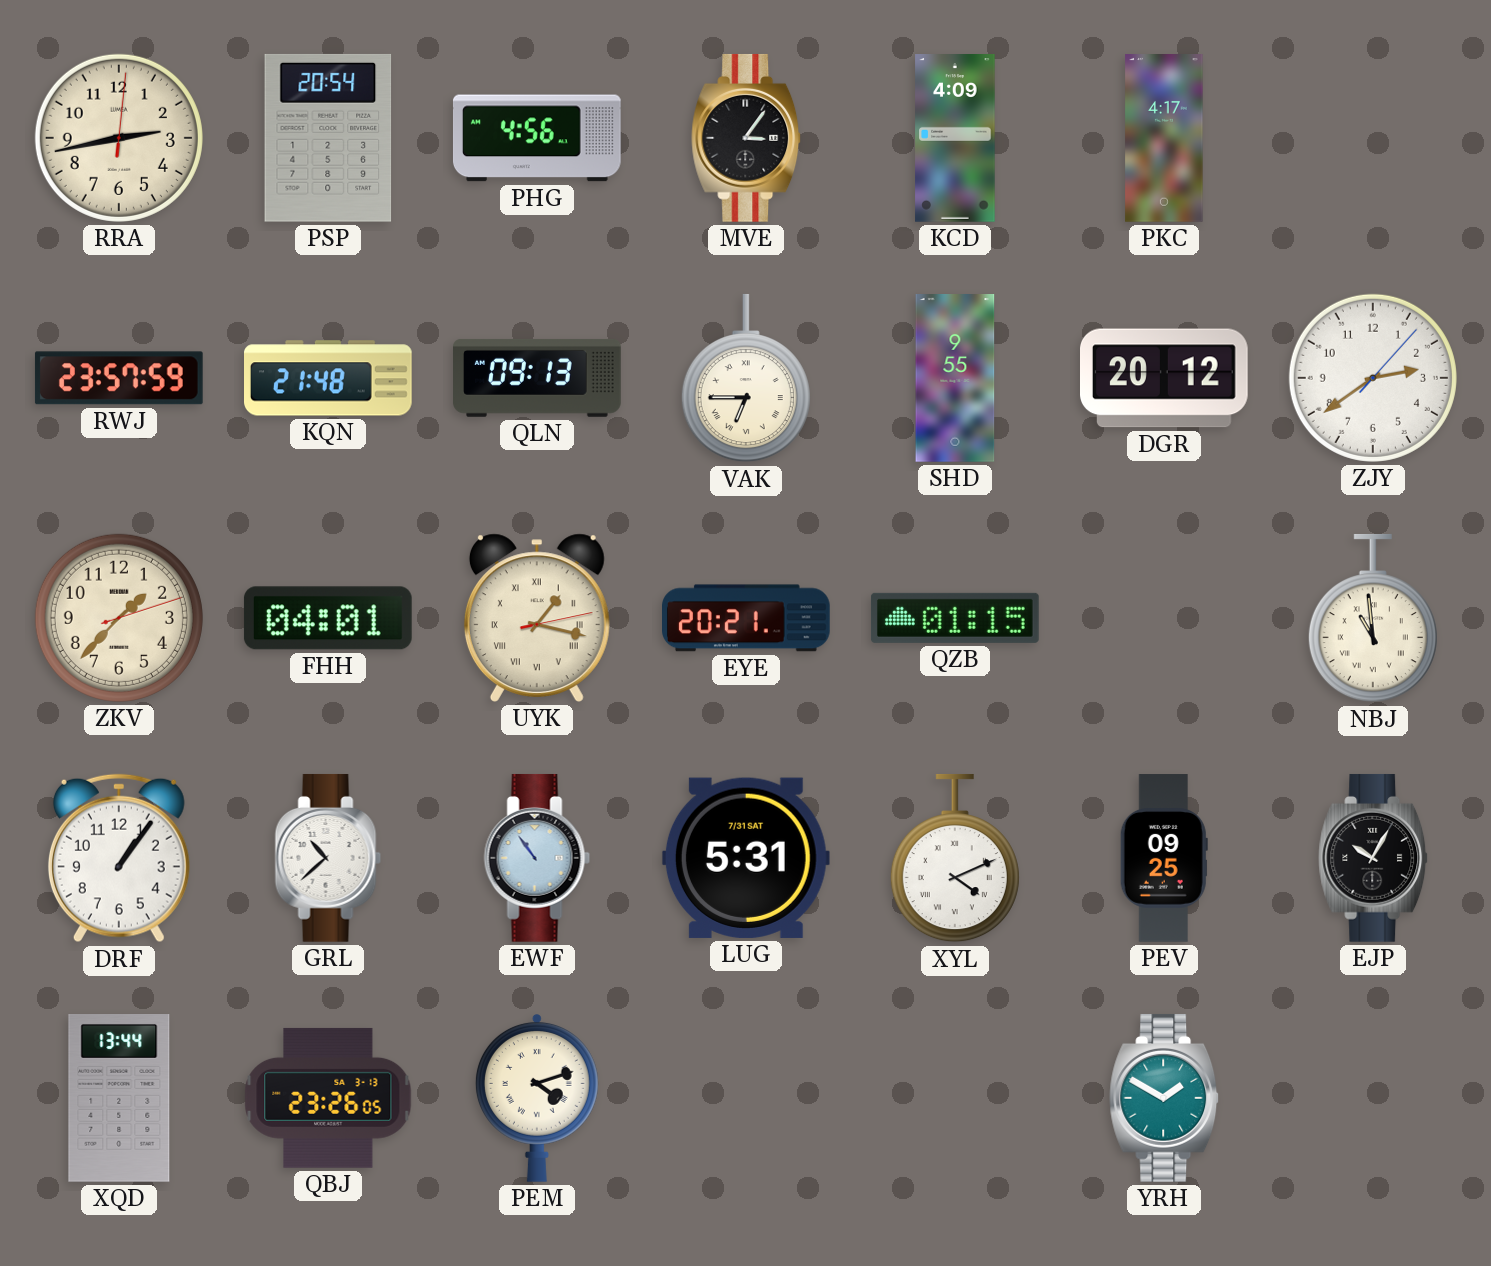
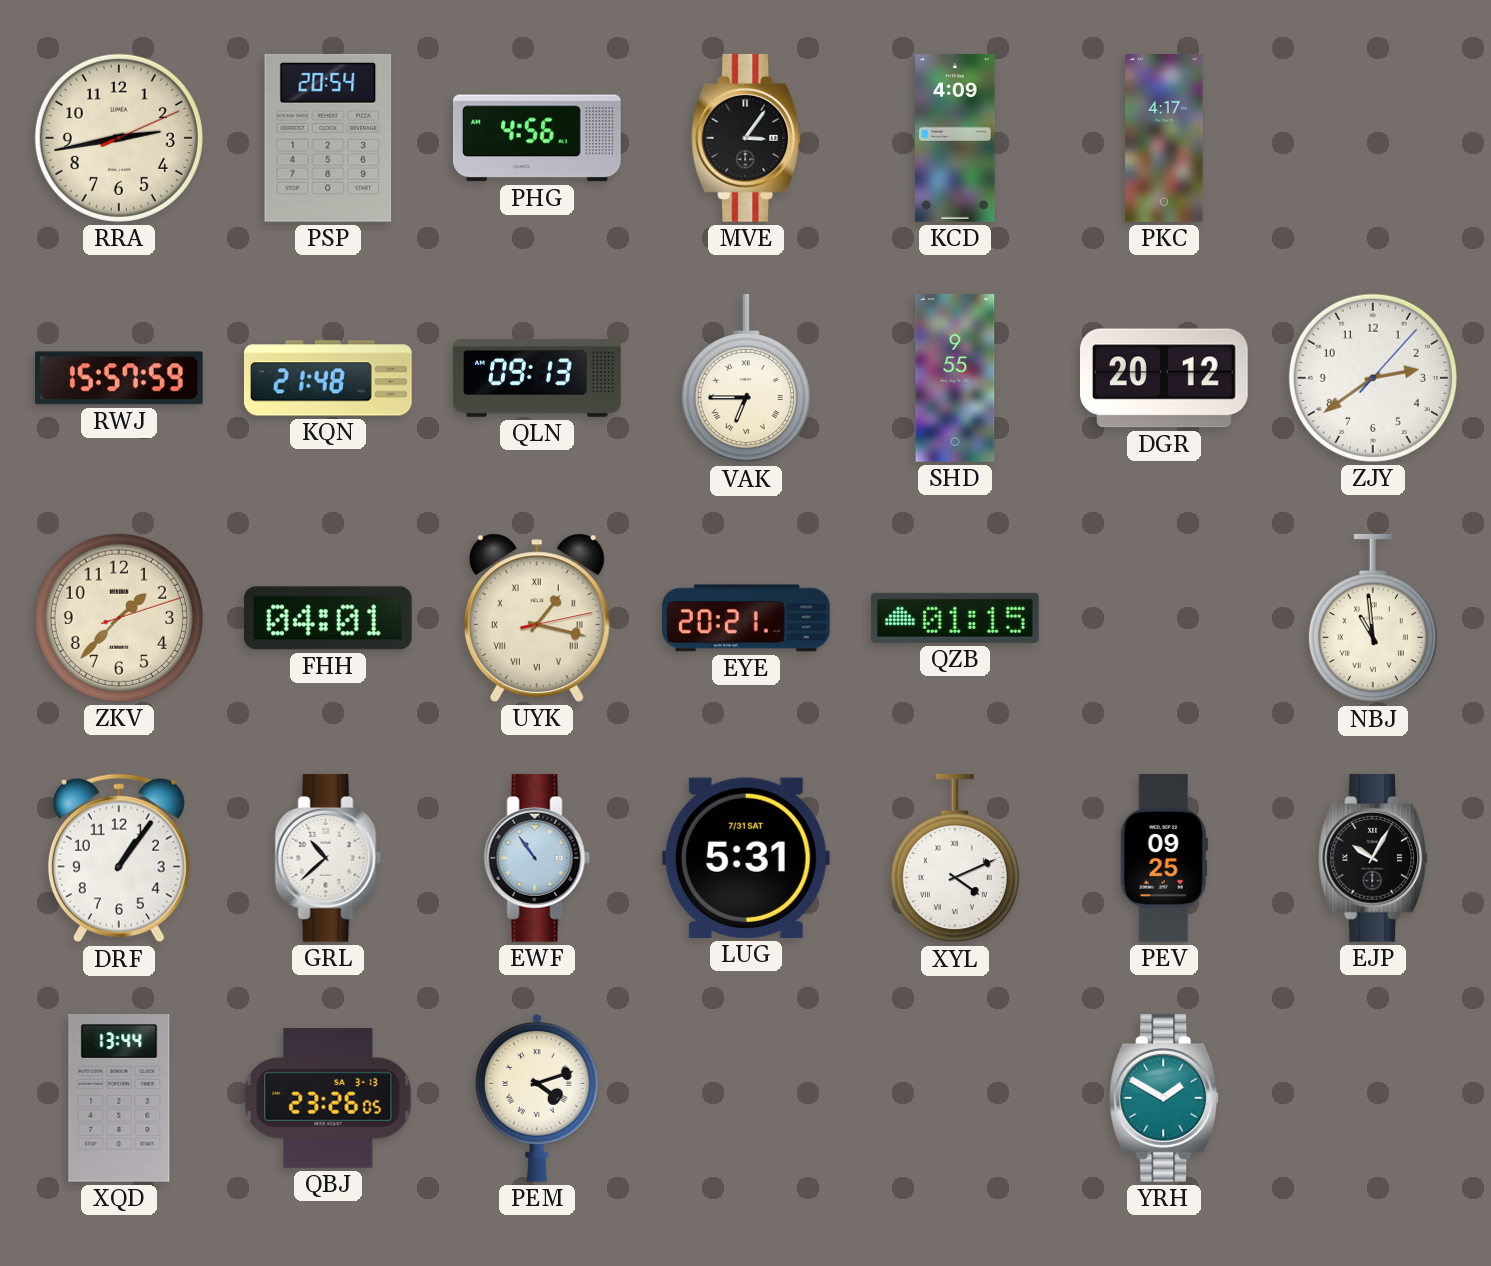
RRA: 2:43:01 -> 2:43:11 (119, 138)
RWJ: 23:57 -> 15:57 (119, 378)
